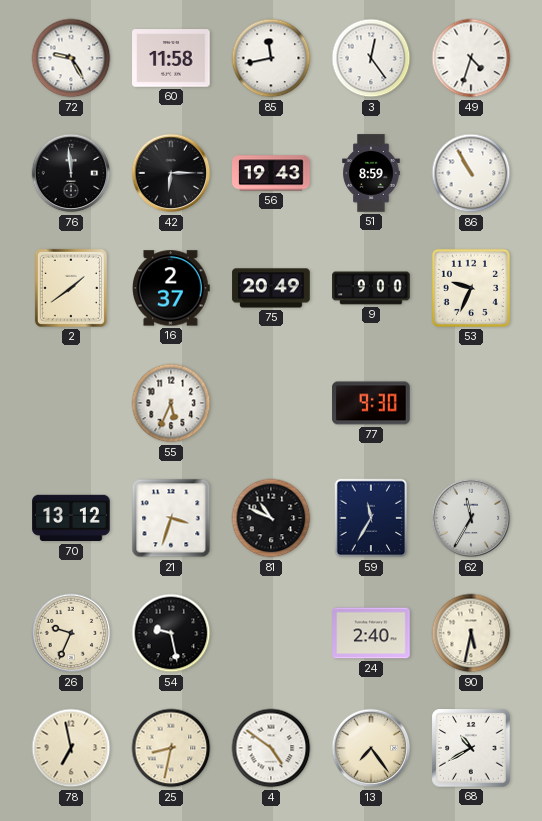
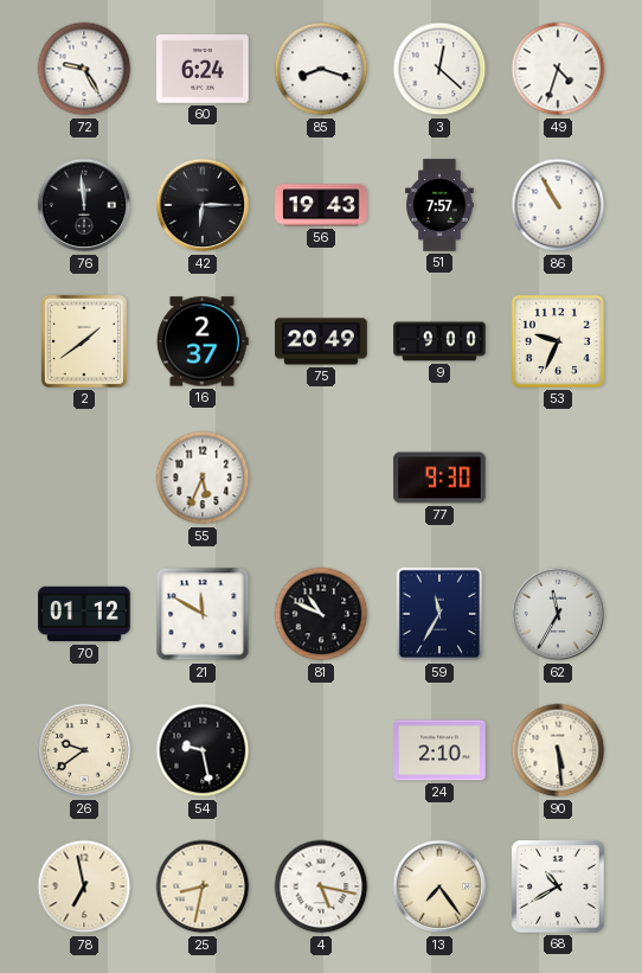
60: 11:58 -> 6:24 (203, 69)
85: 11:43 -> 8:18 (321, 69)
3: 12:24 -> 12:22 (439, 69)
51: 8:59 -> 7:57 (439, 205)
70: 13:12 -> 01:12 (84, 614)
21: 3:33 -> 11:50 (203, 614)
26: 9:34 -> 9:39 (84, 750)
24: 2:40 -> 2:10 (439, 750)
90: 5:32 -> 5:29 (558, 750)
4: 4:51 -> 5:17 (321, 886)
